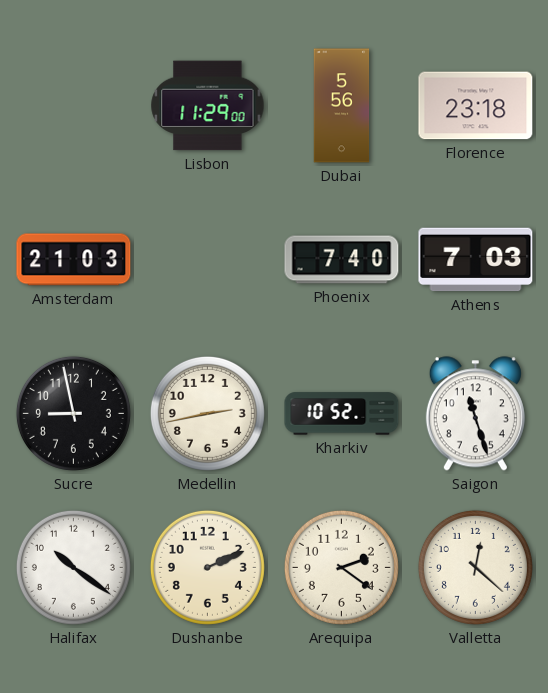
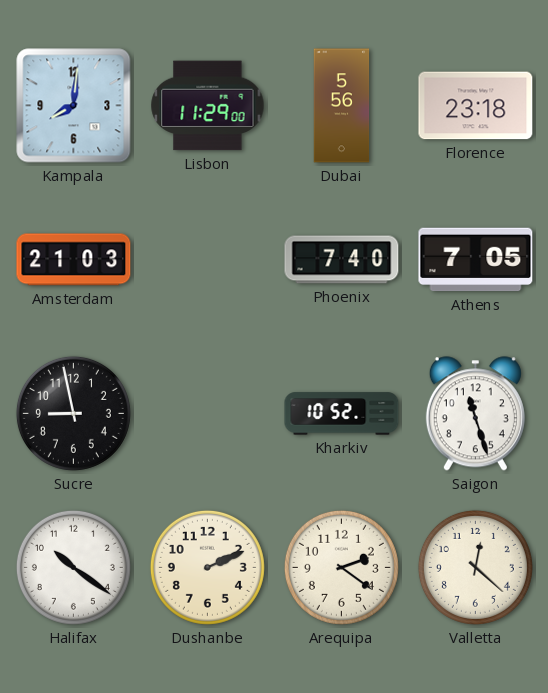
Kampala: none -> 8:01 (74, 106)
Athens: 7:03 -> 7:05 (476, 260)
Medellin: 2:43 -> none (207, 413)
